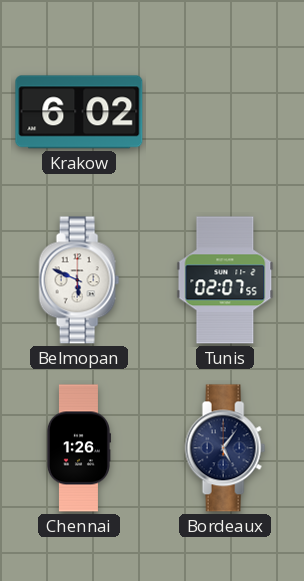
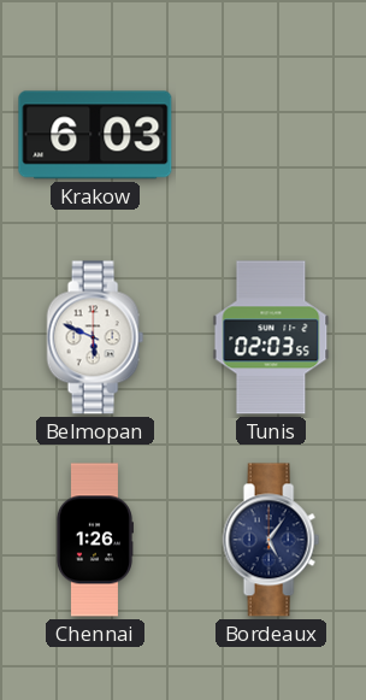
Krakow: 6:02 -> 6:03 (95, 135)
Tunis: 02:07 -> 02:03 (271, 337)
